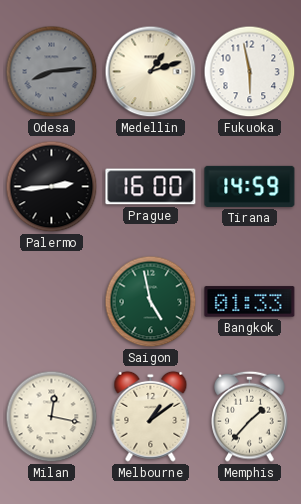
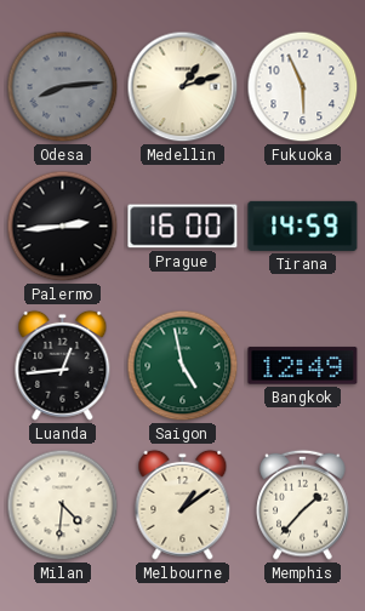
Fukuoka: 5:58 -> 5:56 (303, 87)
Luanda: none -> 12:44 (63, 365)
Bangkok: 01:33 -> 12:49 (303, 366)
Milan: 12:17 -> 4:31 (63, 506)
